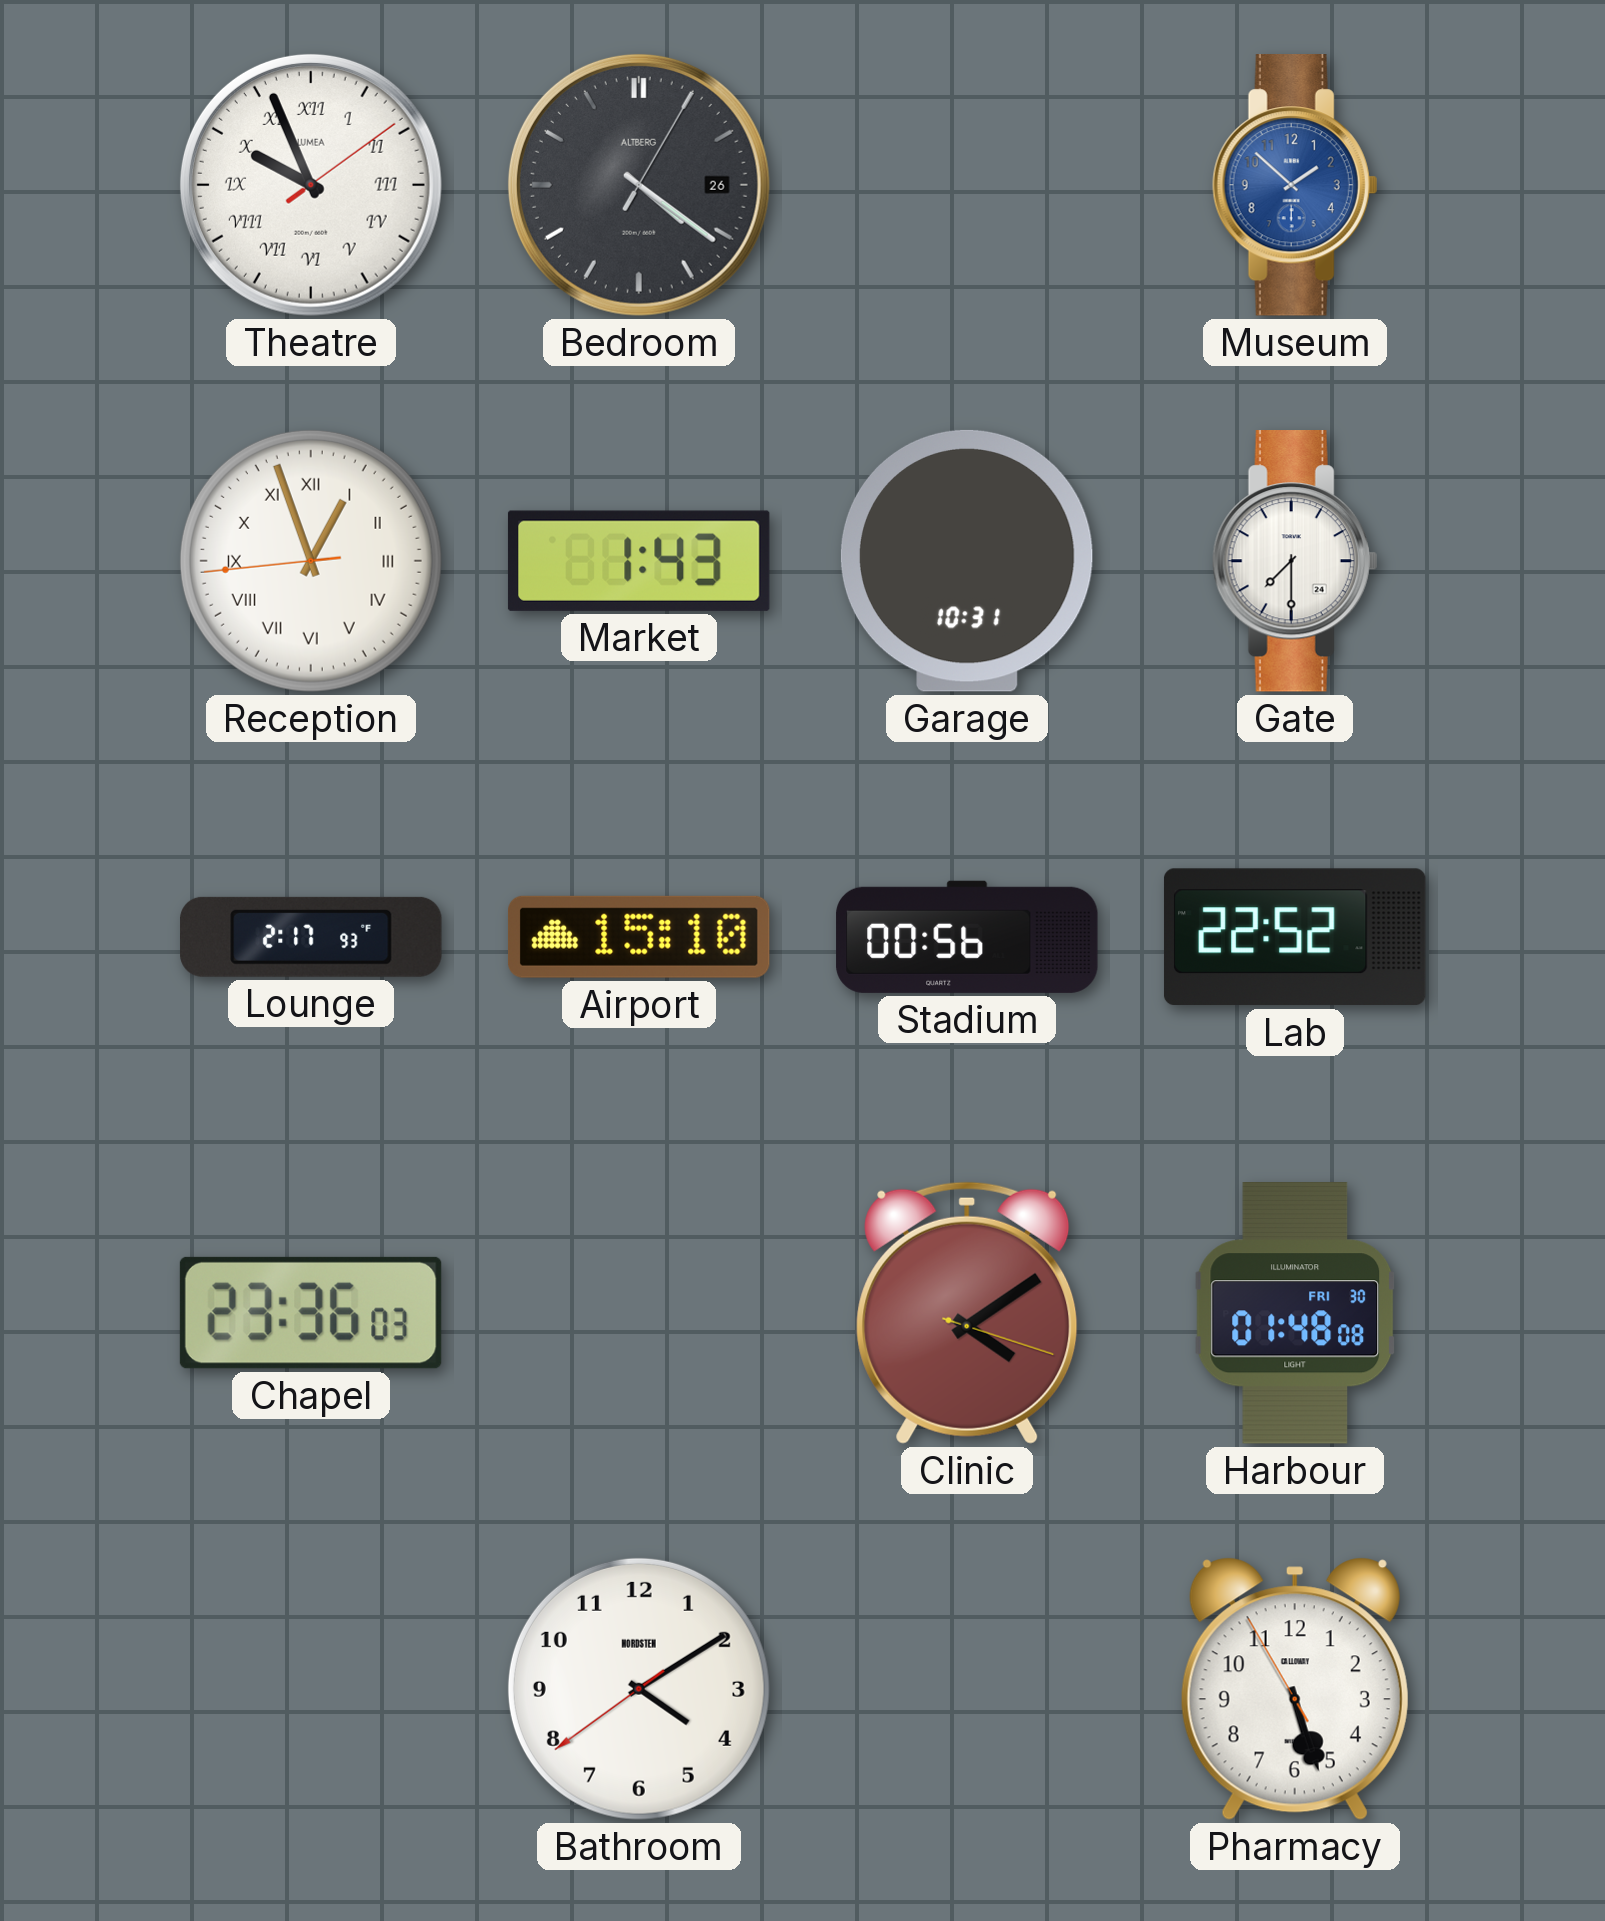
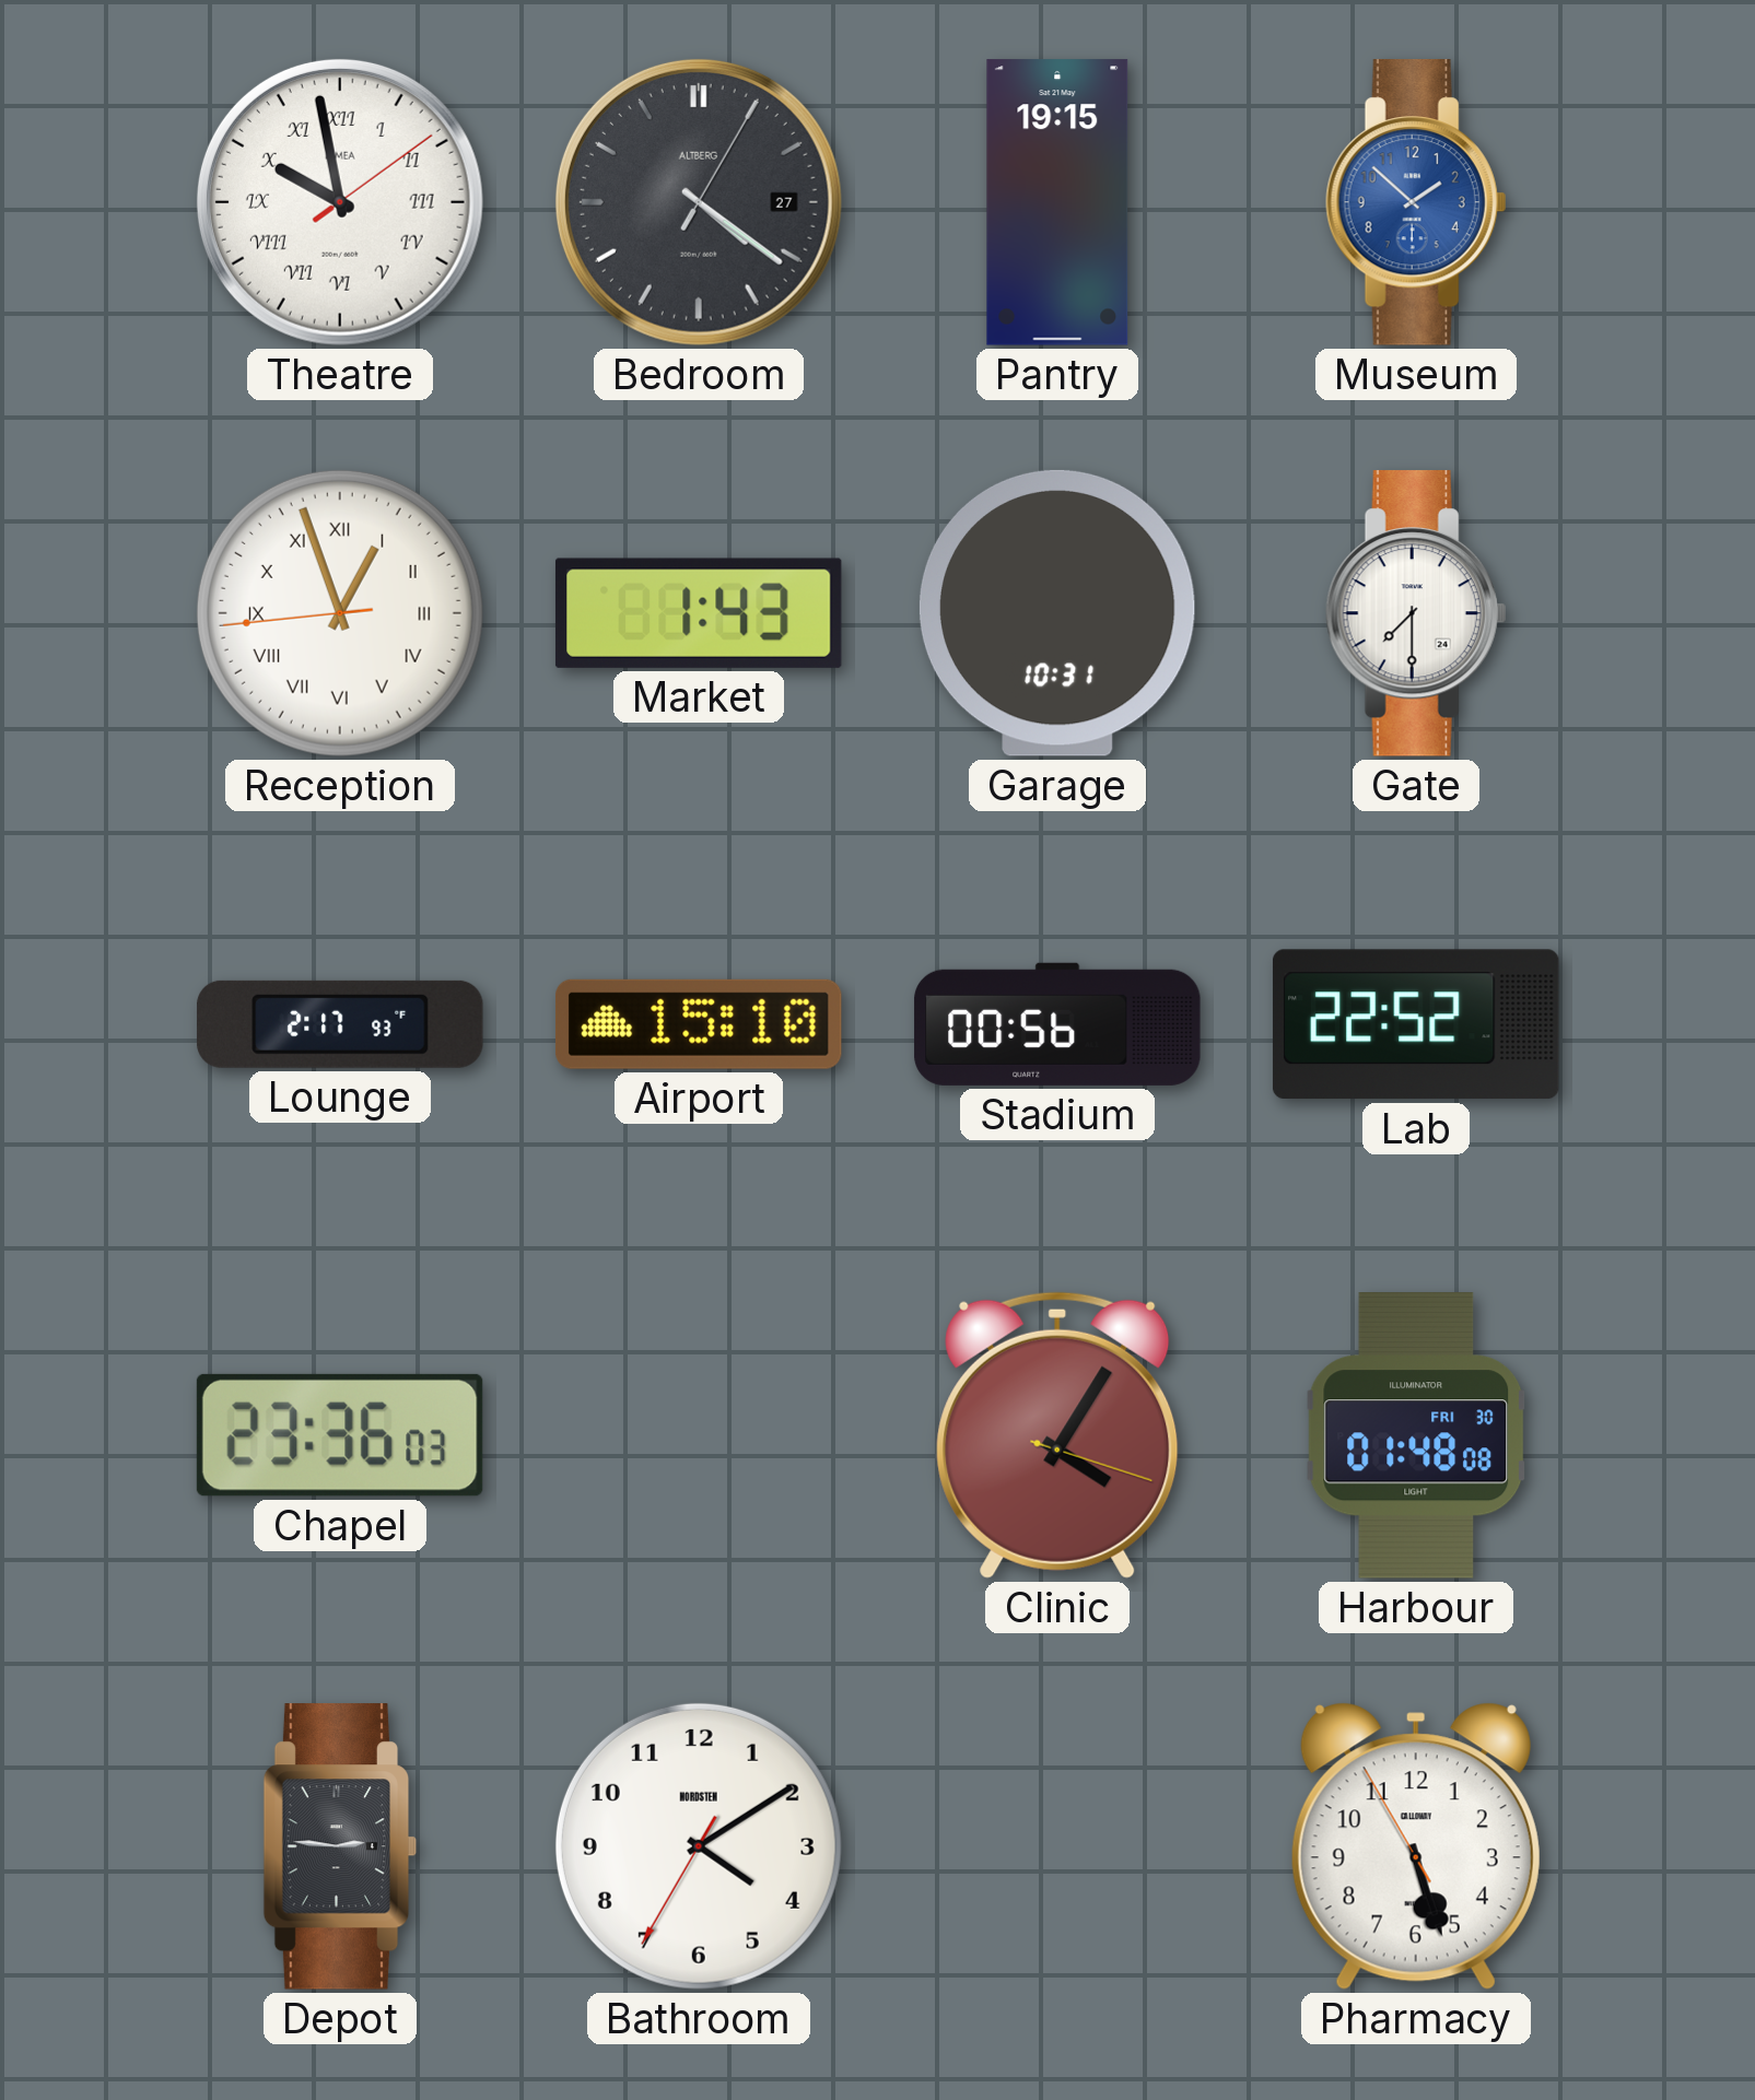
Theatre: 9:56 -> 9:58 (340, 202)
Bedroom date: 26 -> 27 (699, 202)
Pantry: none -> 19:15 (1057, 202)
Clinic: 4:09 -> 4:05 (1057, 1435)
Depot: none -> 2:46 (340, 1846)
Bathroom: 4:09:39 -> 4:09:35 (699, 1846)
